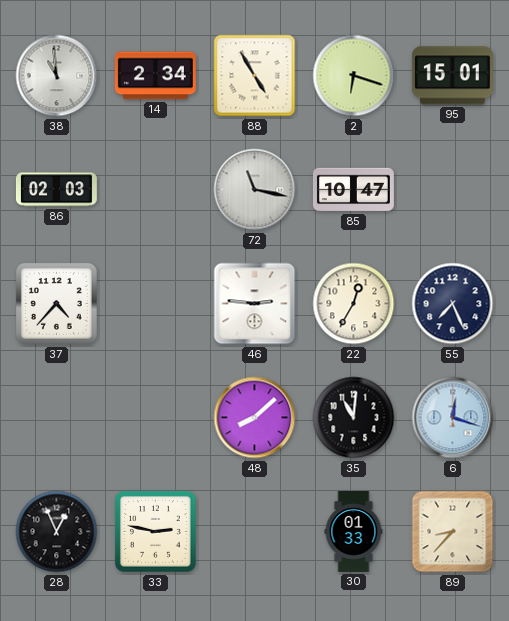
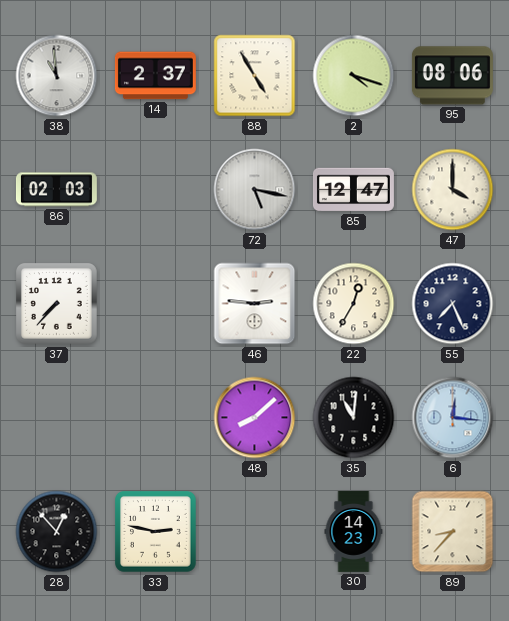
14: 2:34 -> 2:37 (155, 76)
2: 6:18 -> 4:18 (354, 76)
95: 15:01 -> 08:06 (452, 76)
72: 11:17 -> 5:17 (255, 190)
85: 10:47 -> 12:47 (353, 190)
47: none -> 4:00 (453, 190)
37: 4:37 -> 7:37 (57, 304)
6: 12:18 -> 12:16 (453, 418)
28: 12:56 -> 12:53 (57, 532)
30: 01:33 -> 14:23 (354, 531)
